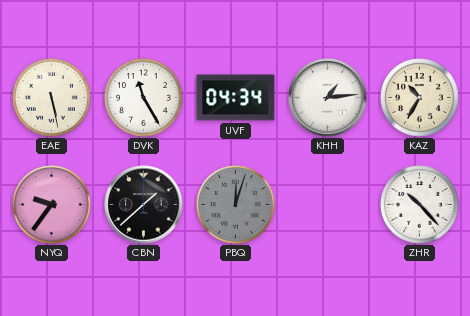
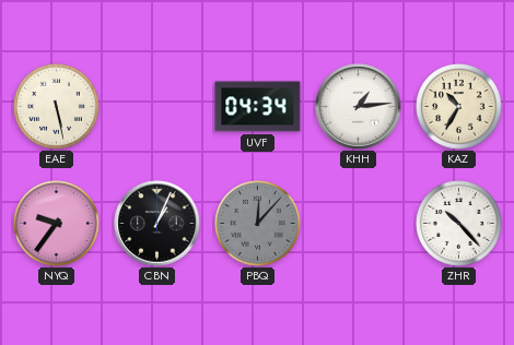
DVK: 11:25 -> none (144, 98)
CBN: 1:38 -> 1:04 (157, 224)
PBQ: 12:03 -> 12:07 (258, 224)
